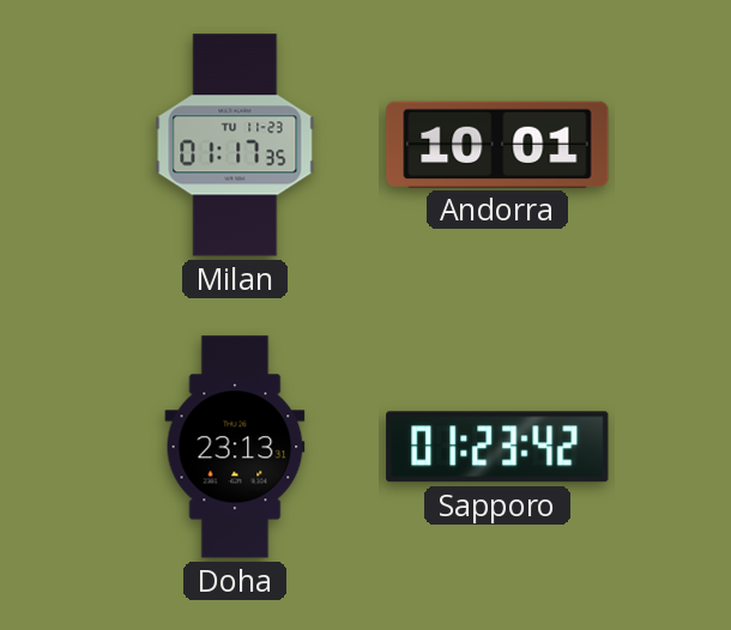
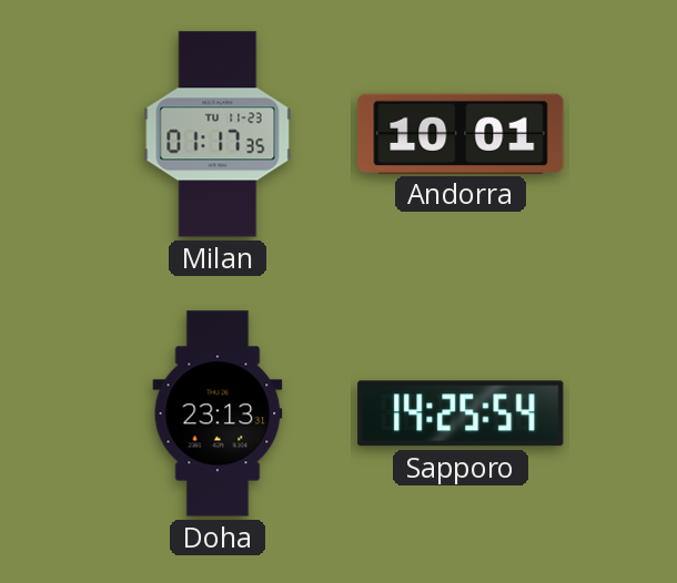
Sapporo: 01:23 -> 14:25 (461, 413)
